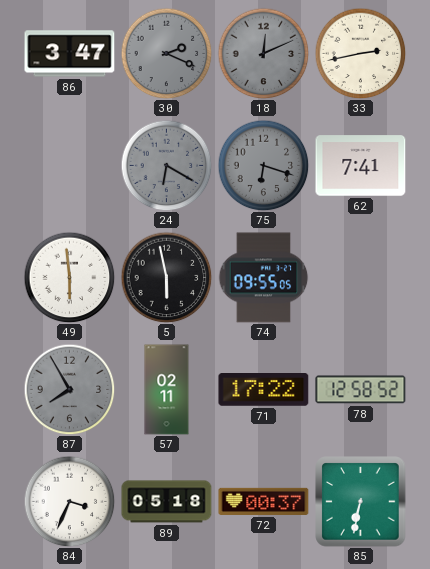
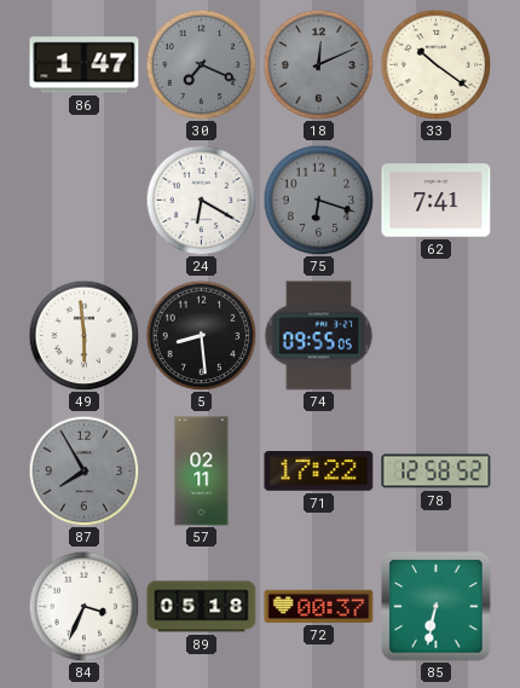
86: 3:47 -> 1:47 (85, 65)
30: 2:19 -> 7:19 (201, 64)
33: 2:43 -> 10:21 (435, 64)
24 dial: grey -> white (201, 200)
5: 5:58 -> 8:29 (201, 335)
